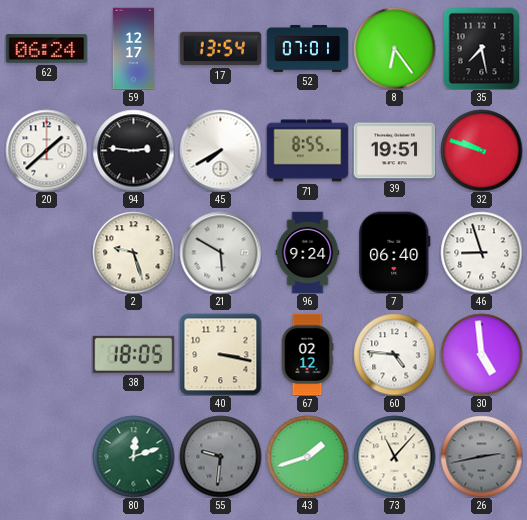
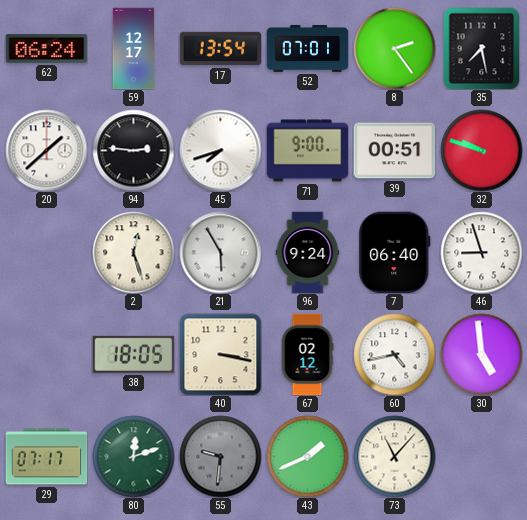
8: 6:24 -> 2:24 (394, 48)
45: 7:40 -> 7:42 (220, 150)
71: 8:55 -> 9:00 (307, 151)
39: 19:51 -> 00:51 (394, 151)
2: 9:27 -> 12:27 (133, 252)
21: 5:50 -> 5:55 (220, 252)
60: 4:46 -> 4:43 (394, 354)
29: none -> 07:17 (46, 457)
43: 1:42 -> 1:41 (307, 456)
26: 2:43 -> none (481, 456)
